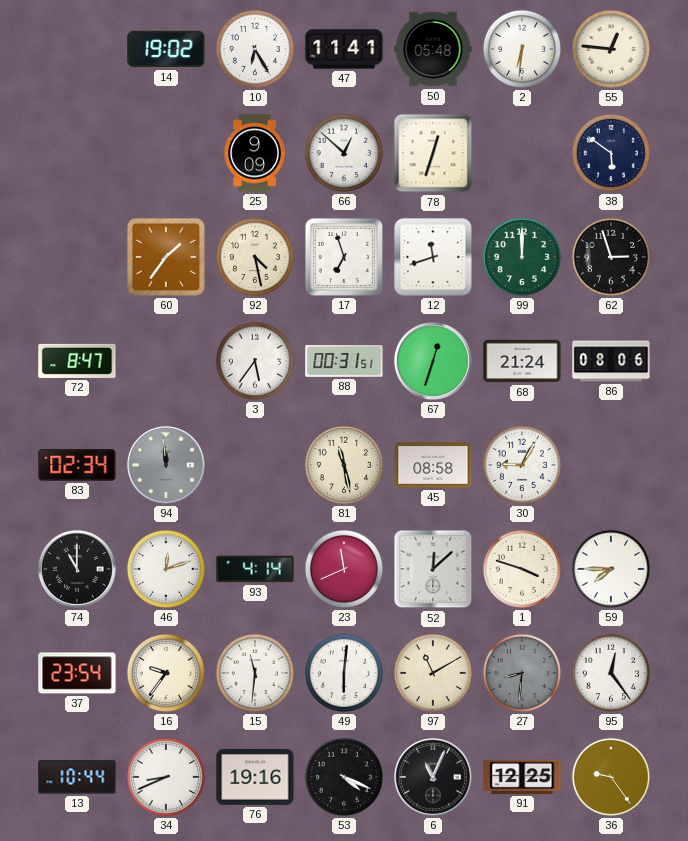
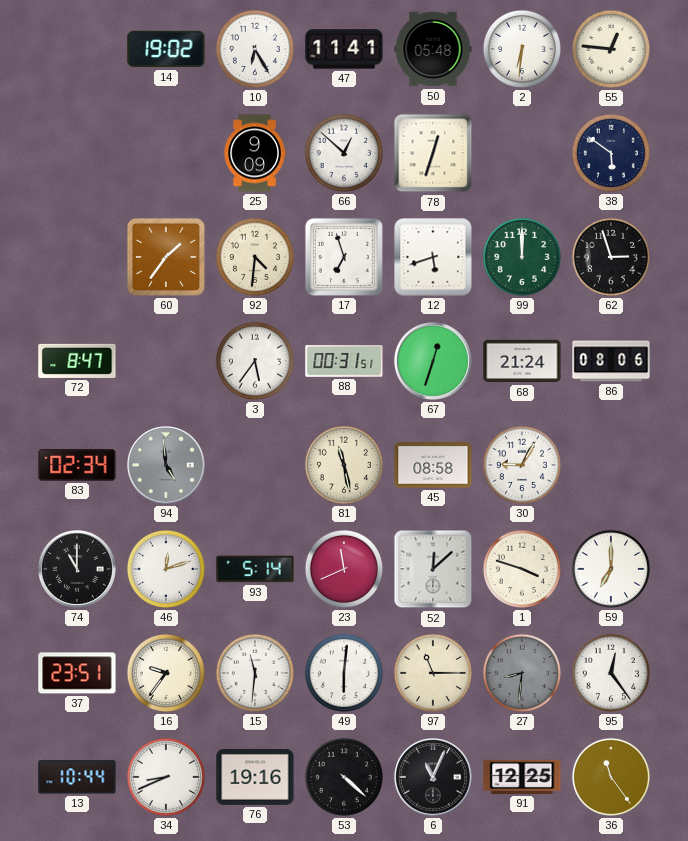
92: 4:28 -> 4:31 (255, 257)
12: 11:42 -> 5:42 (433, 257)
94: 11:59 -> 4:59 (166, 465)
93: 4:14 -> 5:14 (255, 569)
59: 7:45 -> 7:00 (611, 569)
37: 23:54 -> 23:51 (77, 673)
97: 11:10 -> 11:15 (433, 673)
53: 4:19 -> 4:22 (344, 777)
36: 9:24 -> 11:24 (611, 777)
